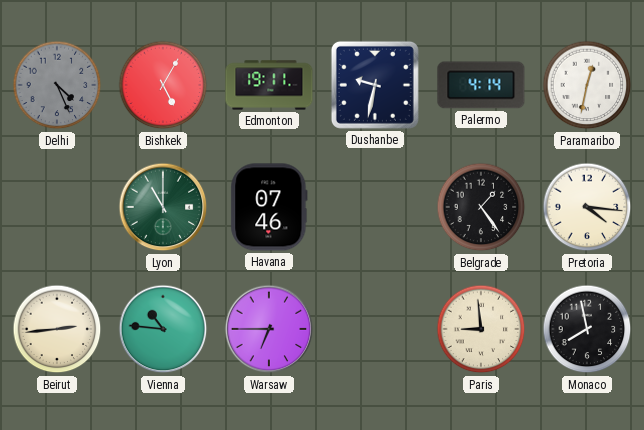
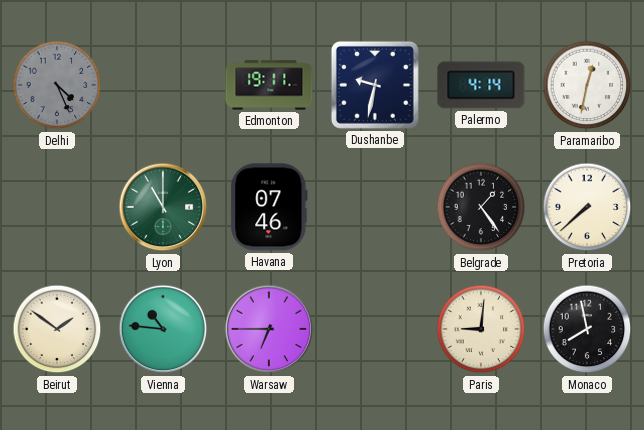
Bishkek: 5:05 -> none (163, 85)
Pretoria: 4:16 -> 7:38 (587, 207)
Beirut: 2:44 -> 1:51 (57, 329)
Paris: 8:59 -> 9:01 (481, 329)
